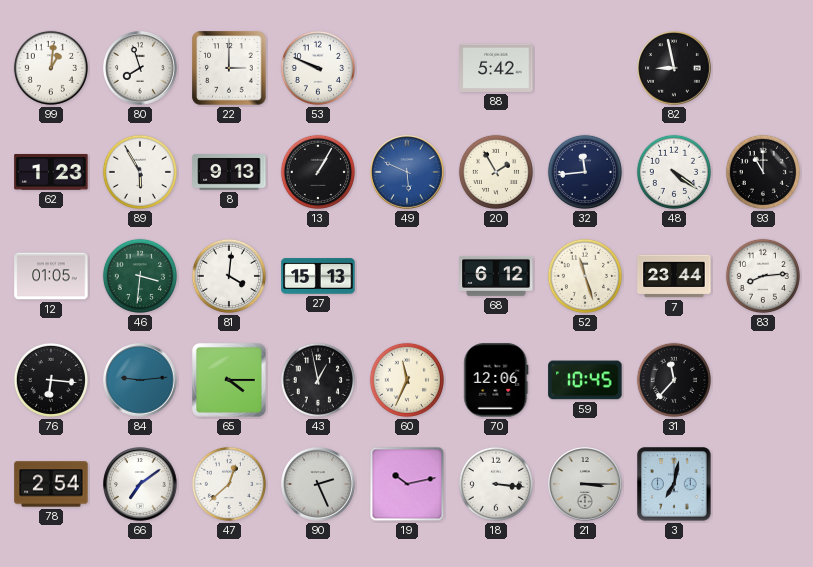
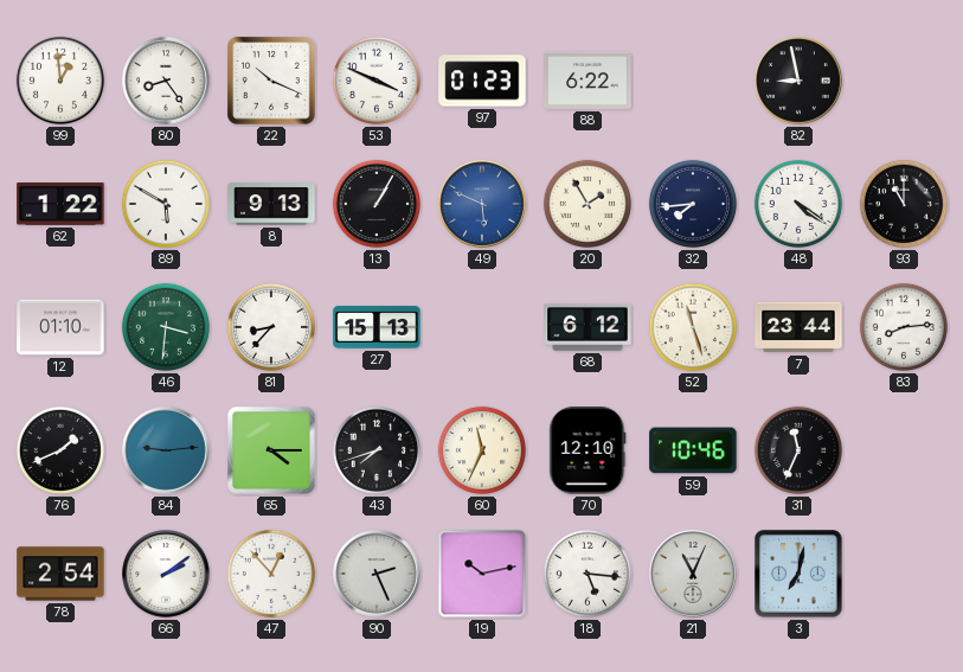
99: 1:01 -> 12:59 (60, 81)
80: 7:57 -> 8:24 (166, 81)
22: 3:00 -> 10:19 (271, 81)
53: 9:49 -> 3:49 (377, 81)
97: none -> 01:23 (482, 81)
88: 5:42 -> 6:22 (588, 81)
62: 1:23 -> 1:22 (60, 204)
89: 5:55 -> 5:50 (166, 204)
32: 11:44 -> 7:44 (693, 204)
12: 01:05 -> 01:10 (60, 327)
81: 4:01 -> 8:37 (271, 327)
76: 6:16 -> 1:41 (60, 450)
43: 12:58 -> 7:42 (377, 450)
70: 12:06 -> 12:10 (588, 450)
59: 10:45 -> 10:46 (693, 450)
31: 11:37 -> 11:34 (798, 450)
66: 7:09 -> 2:09 (166, 574)
47: 12:38 -> 12:53 (271, 574)
18: 3:16 -> 5:16 (588, 574)
21: 3:15 -> 11:04 (693, 574)
